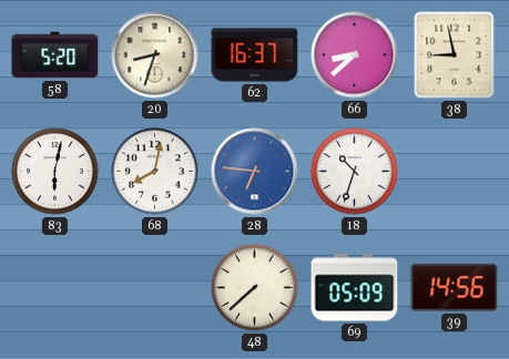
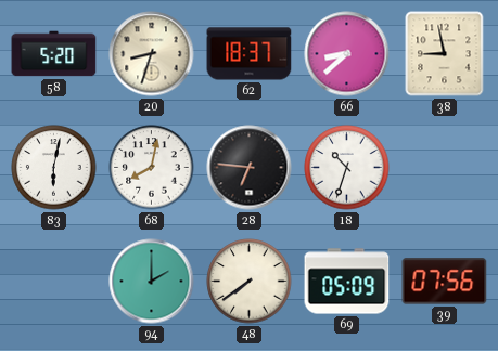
62: 16:37 -> 18:37 (250, 54)
28 dial: blue -> black (250, 168)
94: none -> 2:00 (152, 282)
48: 7:38 -> 7:39 (250, 282)
39: 14:56 -> 07:56 (445, 282)
